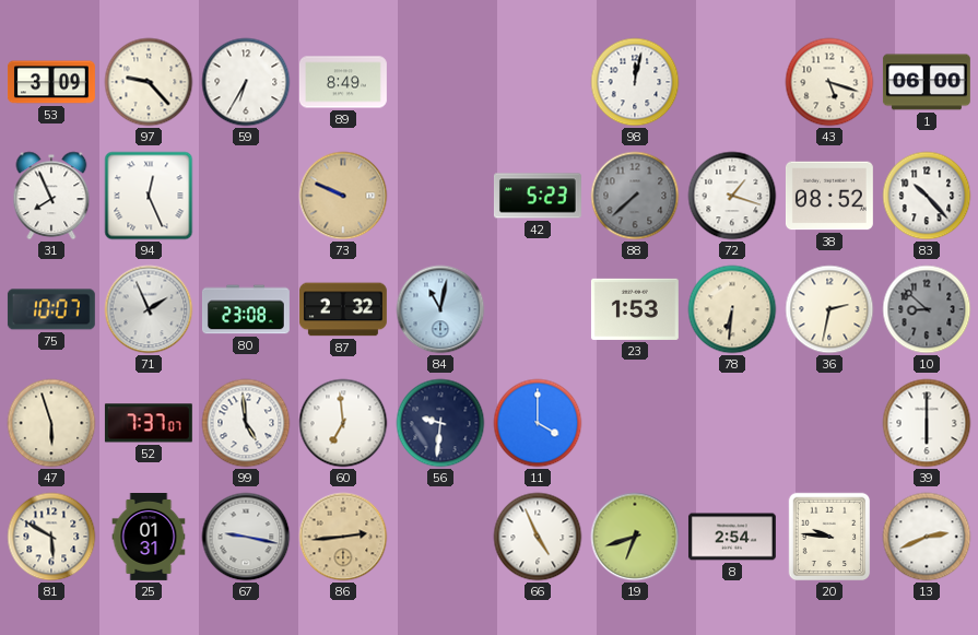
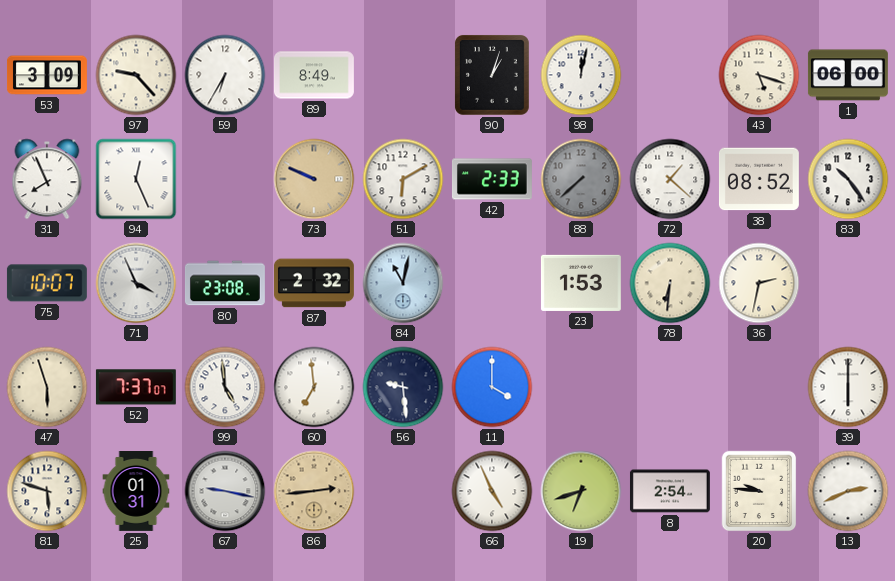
90: none -> 1:03 (492, 75)
51: none -> 6:10 (403, 179)
42: 5:23 -> 2:33 (492, 179)
72: 1:18 -> 1:22 (670, 179)
83: 10:23 -> 10:24 (848, 179)
71: 1:56 -> 3:56 (136, 283)
10: 8:52 -> none (927, 309)
56: 9:31 -> 9:29 (403, 387)
81: 5:50 -> 5:48 (47, 491)
